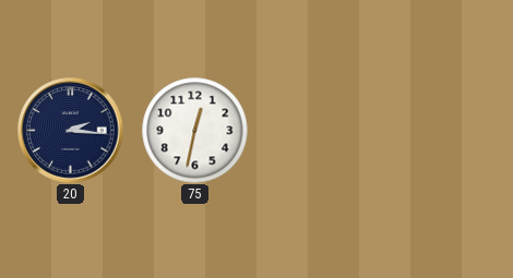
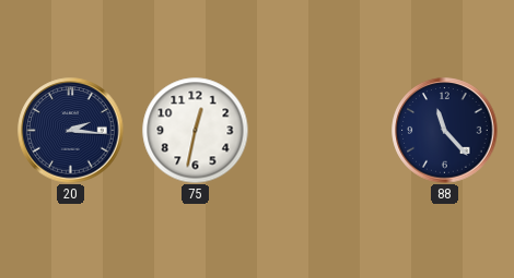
88: none -> 11:23 (445, 131)
